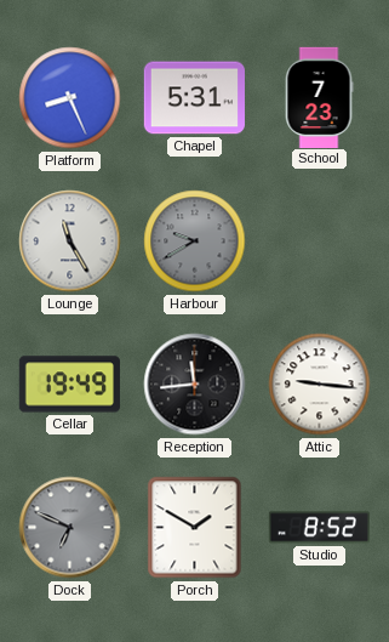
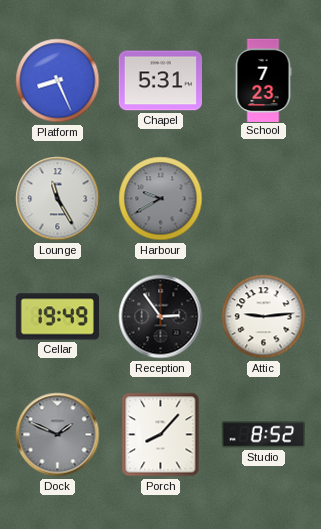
Reception: 11:44 -> 2:54 (161, 317)
Attic: 9:16 -> 9:14 (264, 317)
Dock: 6:49 -> 1:49 (58, 435)
Porch: 1:50 -> 8:07 (161, 435)
